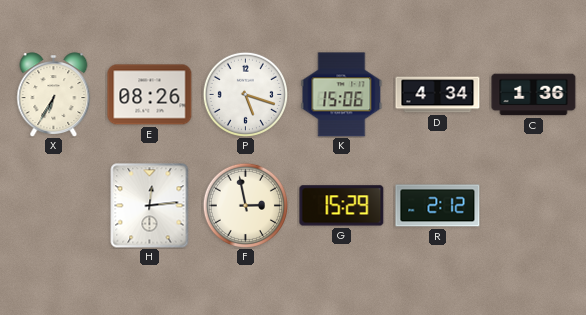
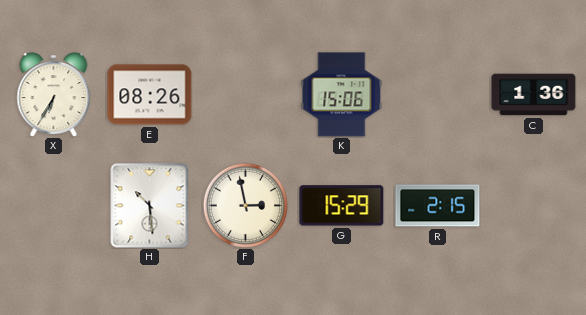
P: 5:18 -> none (245, 94)
D: 4:34 -> none (438, 95)
H: 12:14 -> 10:29 (150, 206)
R: 2:12 -> 2:15 (438, 206)
